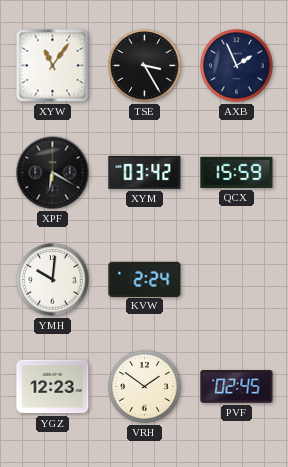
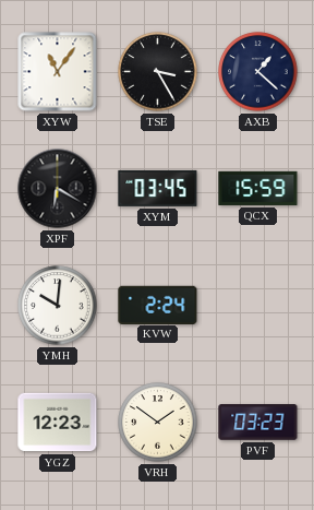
AXB: 1:56 -> 1:22 (258, 72)
XYM: 03:42 -> 03:45 (158, 188)
PVF: 02:45 -> 03:23 (258, 423)
